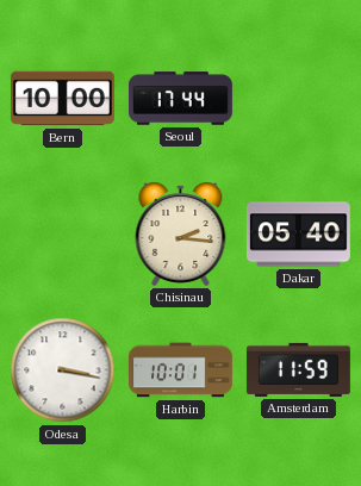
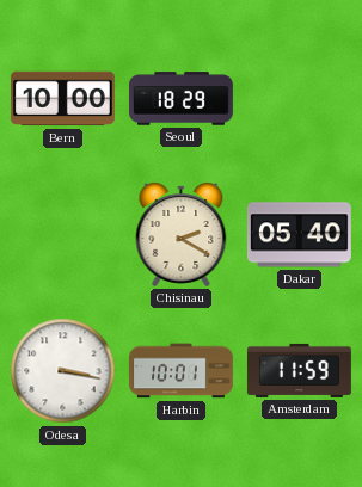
Seoul: 17:44 -> 18:29 (180, 99)
Chisinau: 2:16 -> 2:20 (182, 234)
